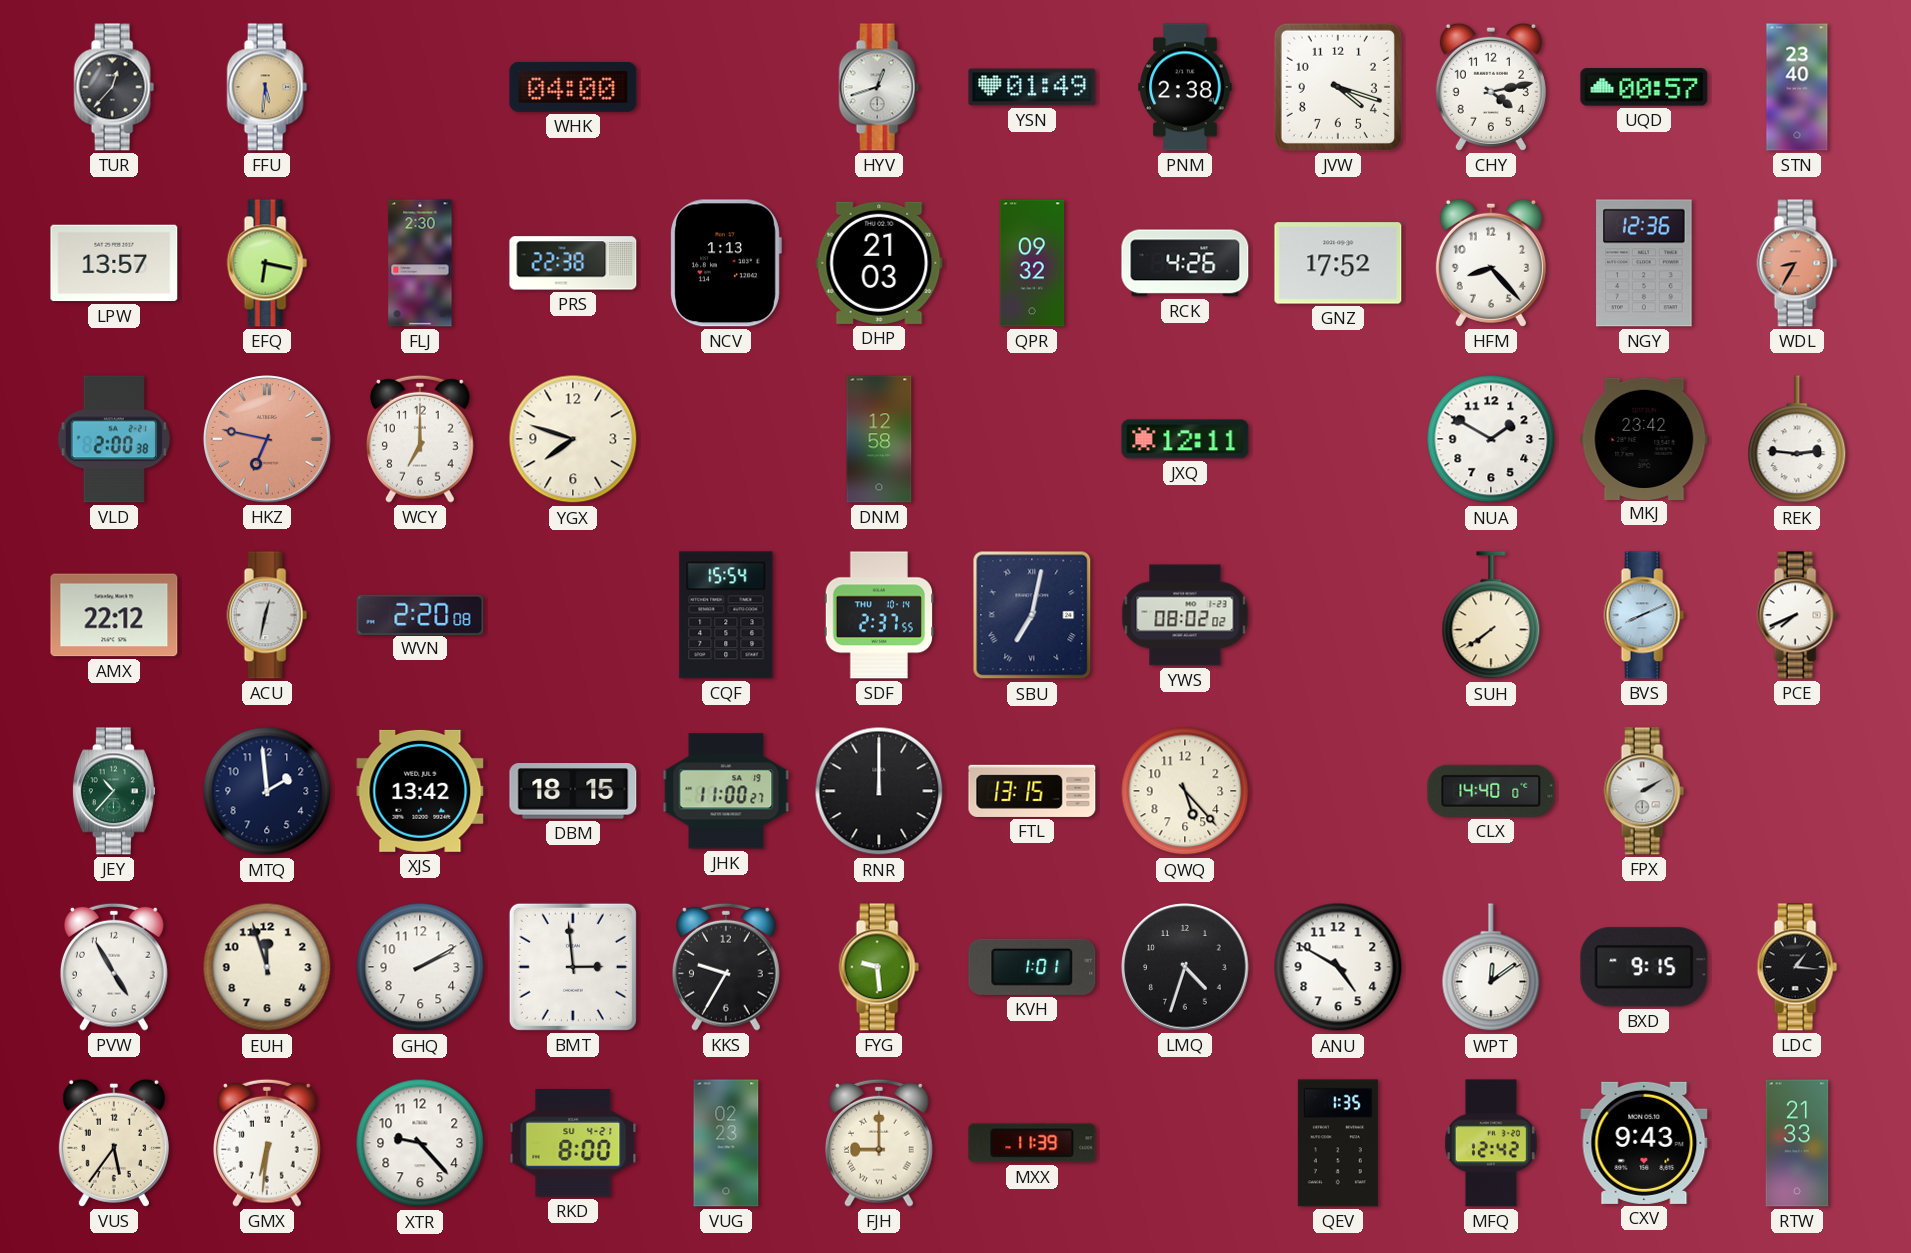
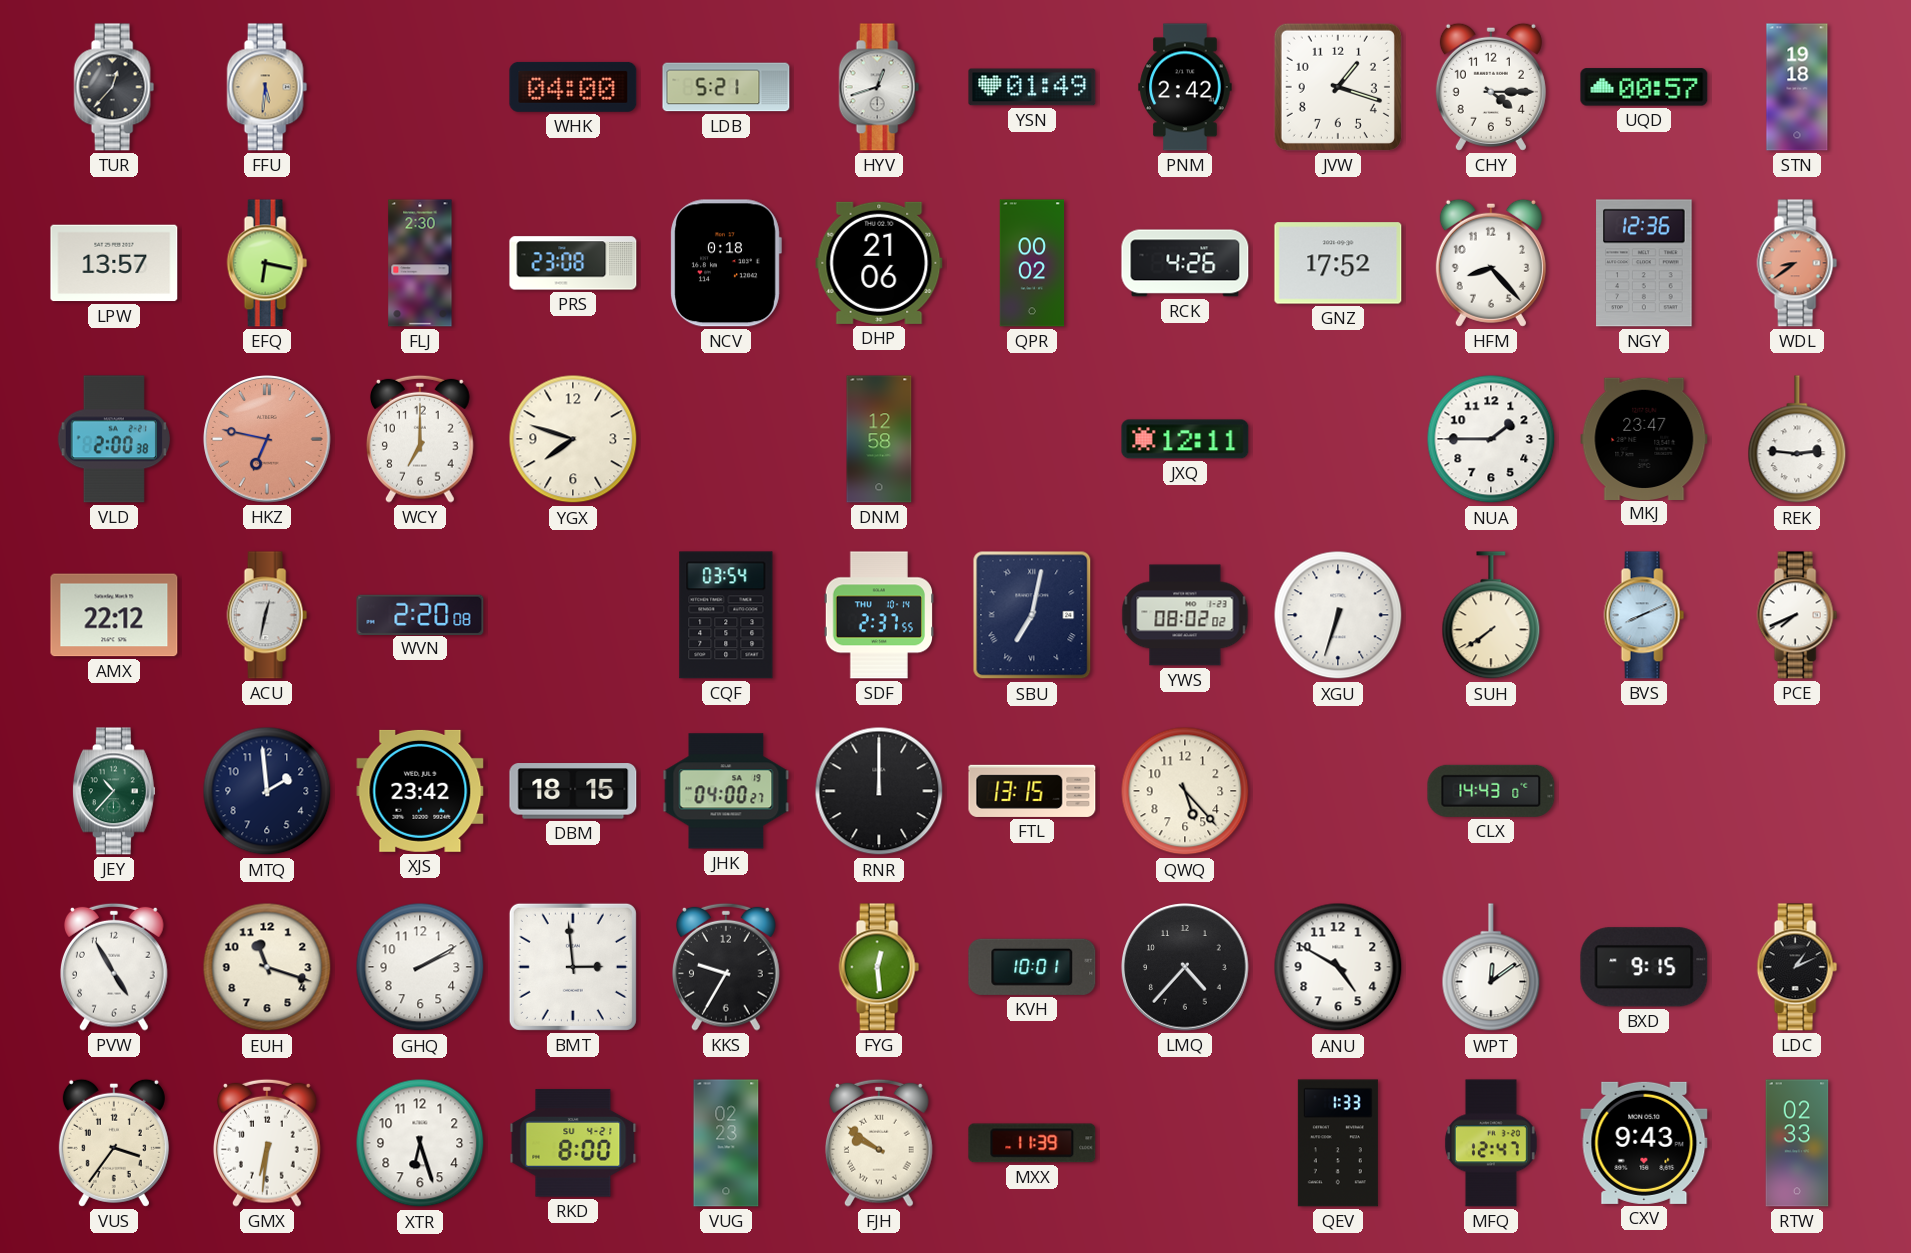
LDB: none -> 5:21 (726, 87)
PNM: 2:38 -> 2:42 (1185, 87)
JVW: 4:18 -> 1:18 (1338, 87)
CHY: 4:13 -> 4:15 (1491, 87)
STN: 23:40 -> 19:18 (1797, 87)
PRS: 22:38 -> 23:08 (573, 263)
NCV: 1:13 -> 0:18 (726, 263)
DHP: 21:03 -> 21:06 (879, 263)
QPR: 09:32 -> 00:02 (1032, 263)
WDL: 8:35 -> 8:39 (1797, 263)
NUA: 1:50 -> 1:45 (1491, 439)
MKJ: 23:42 -> 23:47 (1644, 438)
CQF: 15:54 -> 03:54 (726, 615)
XGU: none -> 6:33 (1338, 615)
XJS: 13:42 -> 23:42 (420, 791)
JHK: 11:00 -> 04:00 (726, 791)
CLX: 14:40 -> 14:43 (1491, 791)
FPX: 2:10 -> none (1644, 791)
EUH: 11:57 -> 11:18 (267, 967)
FYG: 9:29 -> 12:29 (879, 967)
KVH: 1:01 -> 10:01 (1032, 967)
LMQ: 4:33 -> 4:37 (1185, 967)
LDC: 1:16 -> 1:11 (1797, 967)
VUS: 5:36 -> 3:36 (114, 1143)
XTR: 9:23 -> 6:27 (420, 1143)
FJH: 9:00 -> 9:51 (880, 1143)
QEV: 1:35 -> 1:33 (1338, 1143)
MFQ: 12:42 -> 12:47 (1491, 1143)
RTW: 21:33 -> 02:33 (1797, 1143)
